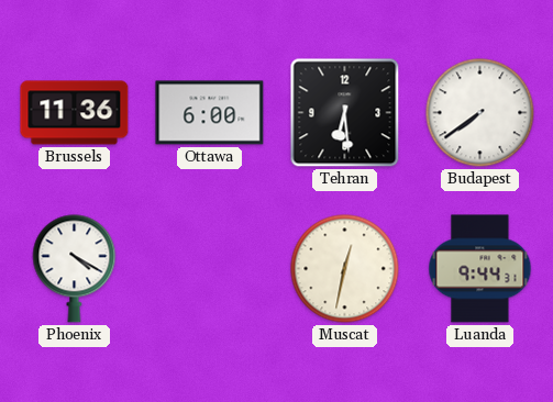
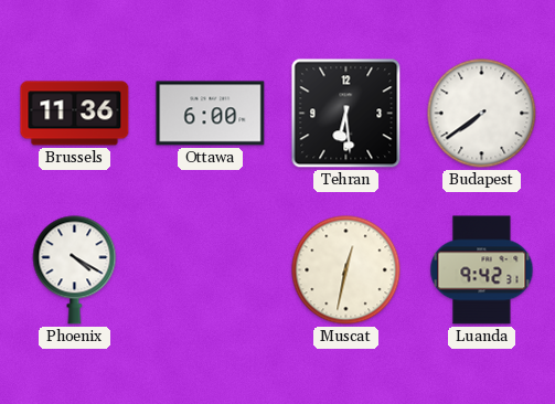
Luanda: 9:44 -> 9:42 (482, 270)
